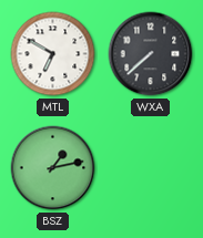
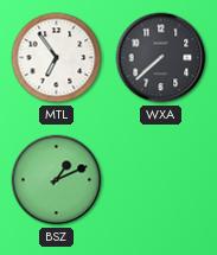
MTL: 6:50 -> 6:54 (57, 58)
BSZ: 1:13 -> 1:11 (57, 180)
